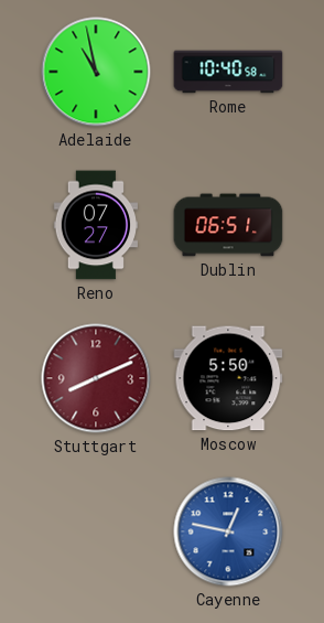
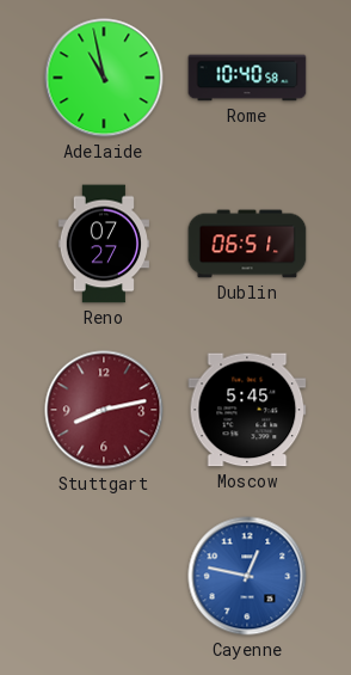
Stuttgart: 8:11 -> 8:13 (104, 410)
Moscow: 5:50 -> 5:45 (247, 410)
